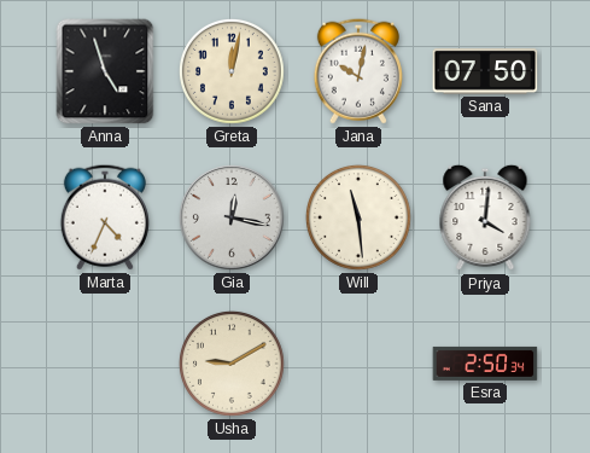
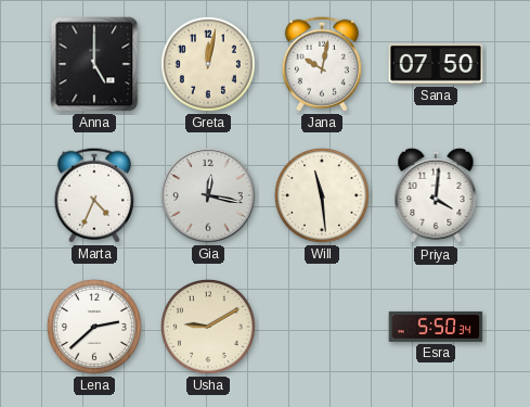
Anna: 4:57 -> 5:00 (94, 64)
Lena: none -> 2:38 (94, 327)
Esra: 2:50 -> 5:50 (436, 327)
